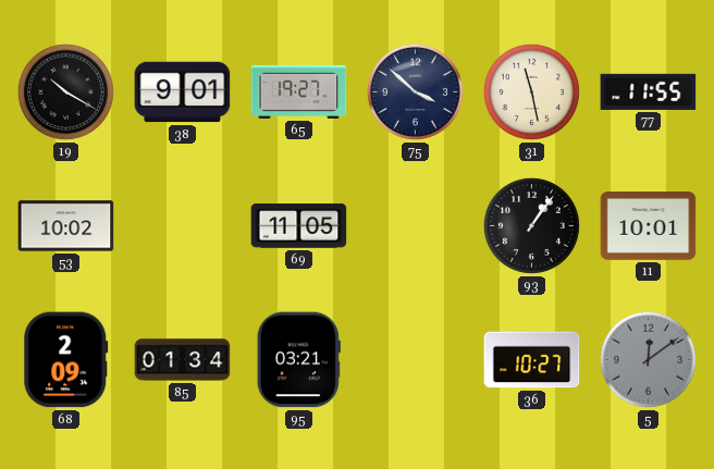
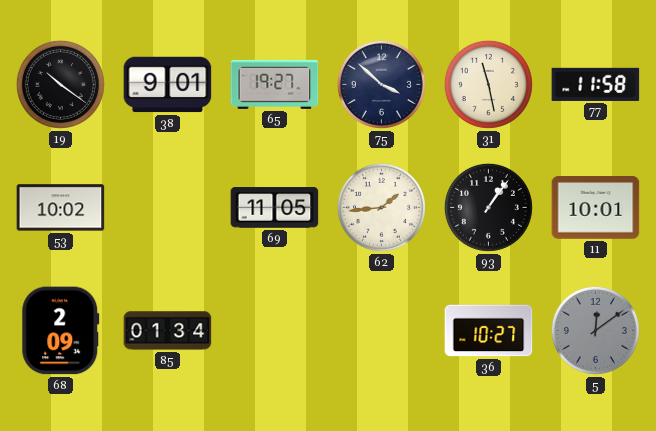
19: 10:20 -> 10:21 (60, 84)
77: 11:55 -> 11:58 (596, 84)
62: none -> 1:44 (381, 207)
95: 03:21 -> none (298, 360)
